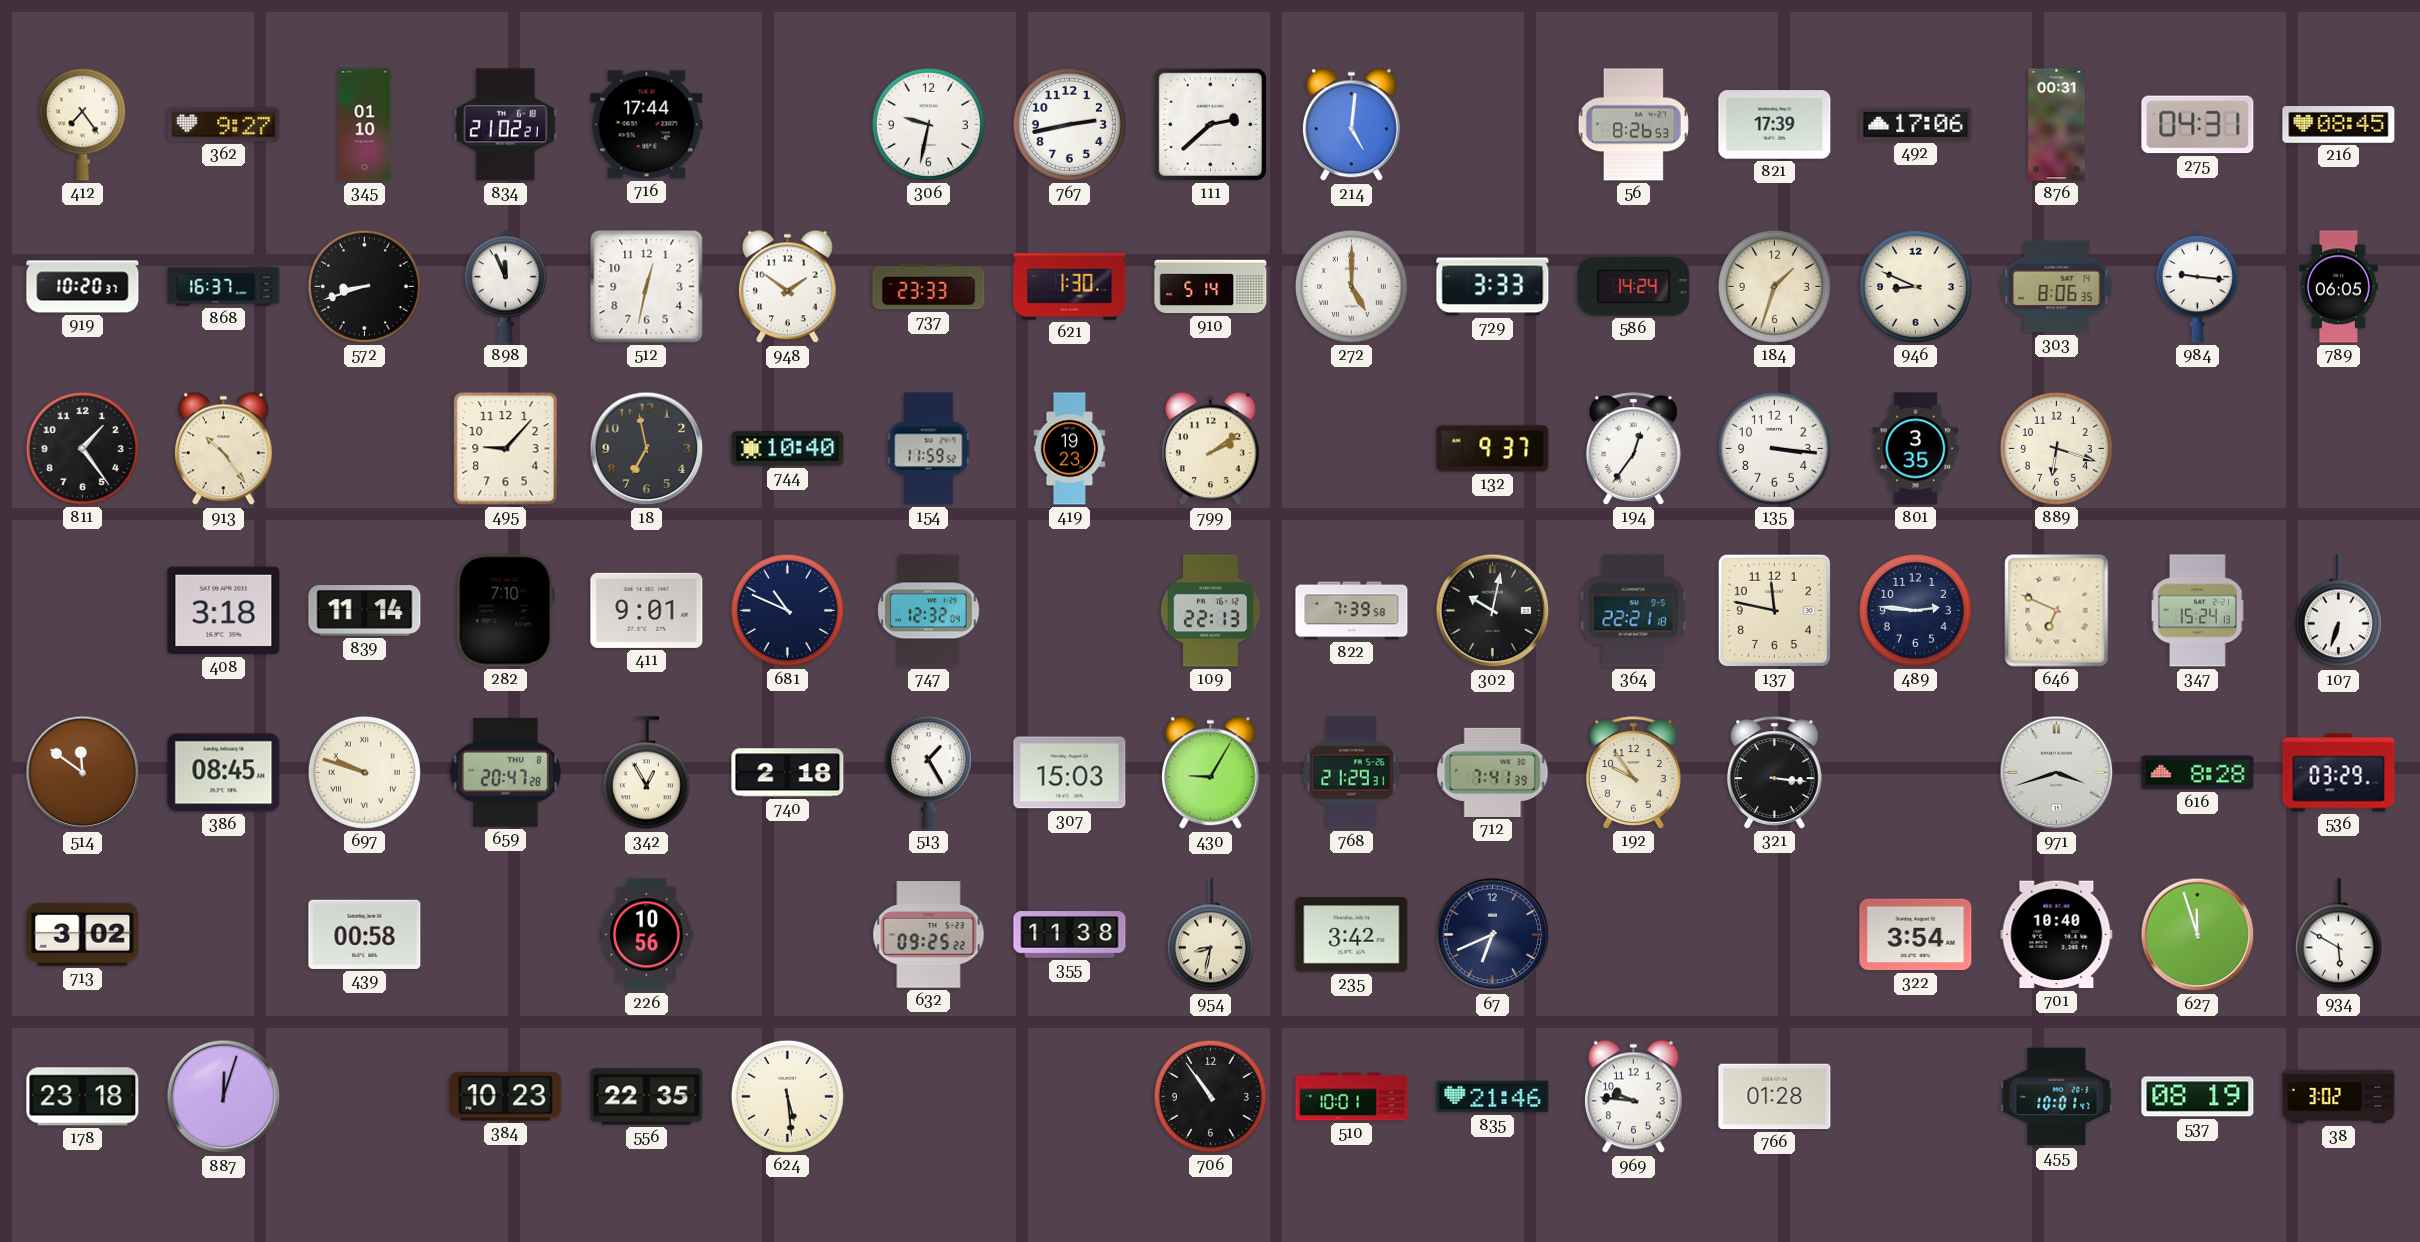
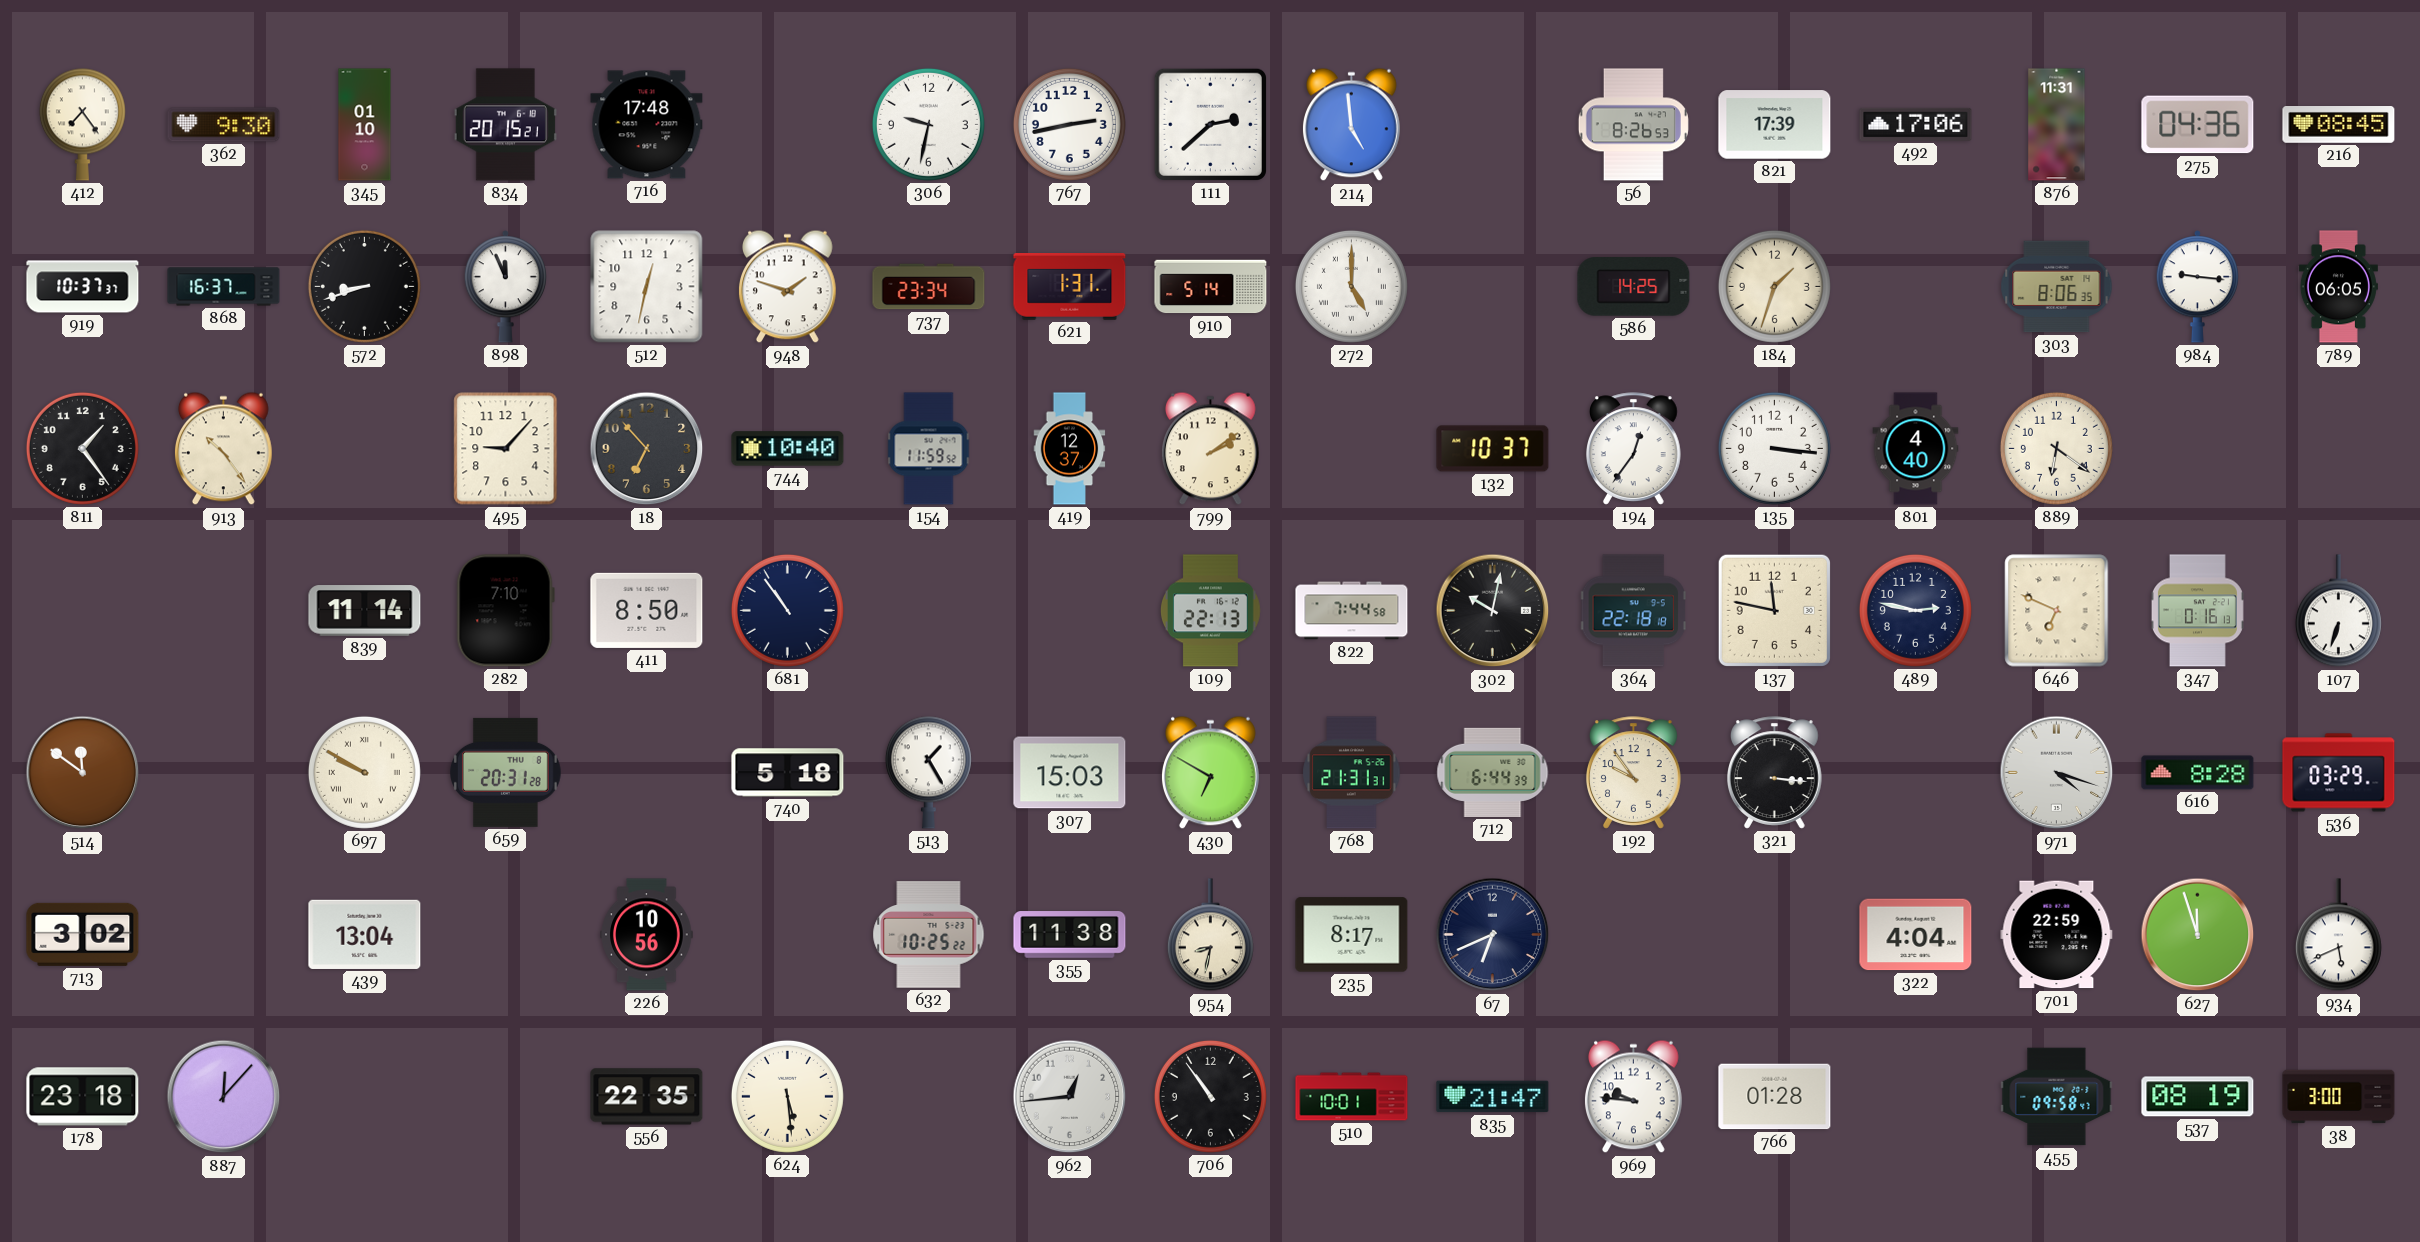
362: 9:27 -> 9:30 (224, 125)
834: 21:02 -> 20:15 (505, 125)
716: 17:44 -> 17:48 (647, 125)
214: 5:01 -> 4:59 (1352, 125)
876: 00:31 -> 11:31 (2057, 125)
275: 04:31 -> 04:36 (2198, 125)
919: 10:20 -> 10:37 (83, 287)
948: 1:51 -> 1:48 (788, 287)
737: 23:33 -> 23:34 (929, 287)
621: 1:30 -> 1:31 (1070, 287)
729: 3:33 -> none (1493, 287)
586: 14:24 -> 14:25 (1634, 287)
946: 8:49 -> none (1915, 286)
18: 6:58 -> 6:53 (647, 449)
419: 19:23 -> 12:37 (1070, 449)
132: 9:37 -> 10:37 (1493, 449)
801: 3:35 -> 4:40 (1916, 449)
889: 6:18 -> 6:21 (2056, 448)
408: 3:18 -> none (224, 611)
411: 9:01 -> 8:50 (647, 610)
681: 10:49 -> 10:54 (787, 610)
747: 12:32 -> none (929, 611)
822: 7:39 -> 7:44 (1352, 611)
364: 22:21 -> 22:18 (1633, 611)
489: 2:46 -> 2:47 (1915, 610)
347: 15:24 -> 0:16 (2197, 611)
386: 08:45 -> none (224, 773)
697: 9:48 -> 9:50 (364, 772)
659: 20:47 -> 20:31 (506, 772)
342: 12:55 -> none (646, 773)
740: 2:18 -> 5:18 (788, 773)
430: 9:05 -> 6:50 (1211, 773)
768: 21:29 -> 21:31 (1352, 773)
712: 7:41 -> 6:44 (1493, 772)
971: 3:42 -> 4:18 (2057, 773)
439: 00:58 -> 13:04 (365, 934)
632: 09:25 -> 10:25 (929, 935)
235: 3:42 -> 8:17 (1352, 935)
322: 3:54 -> 4:04 (1916, 935)
701: 10:40 -> 22:59 (2057, 935)
934: 5:50 -> 5:41 (2338, 935)
887: 12:03 -> 12:07 (224, 1097)
384: 10:23 -> none (506, 1097)
962: none -> 12:44 (1070, 1097)
835: 21:46 -> 21:47 (1493, 1097)
455: 10:01 -> 09:58 (2057, 1097)
38: 3:02 -> 3:00 (2339, 1097)
